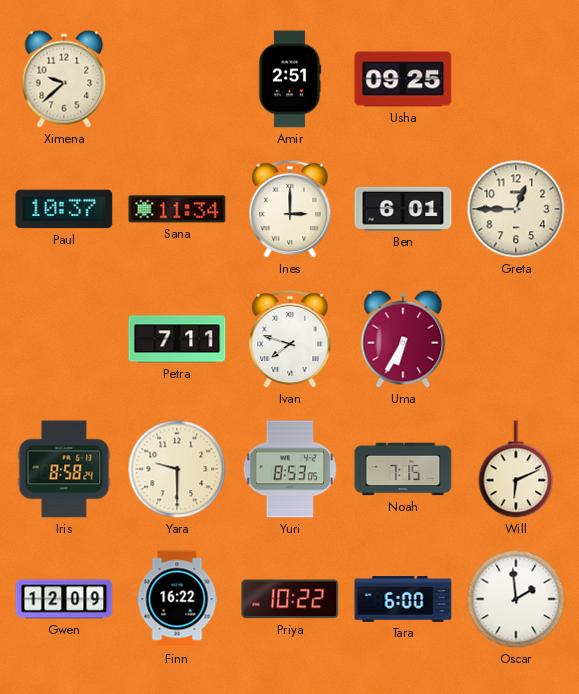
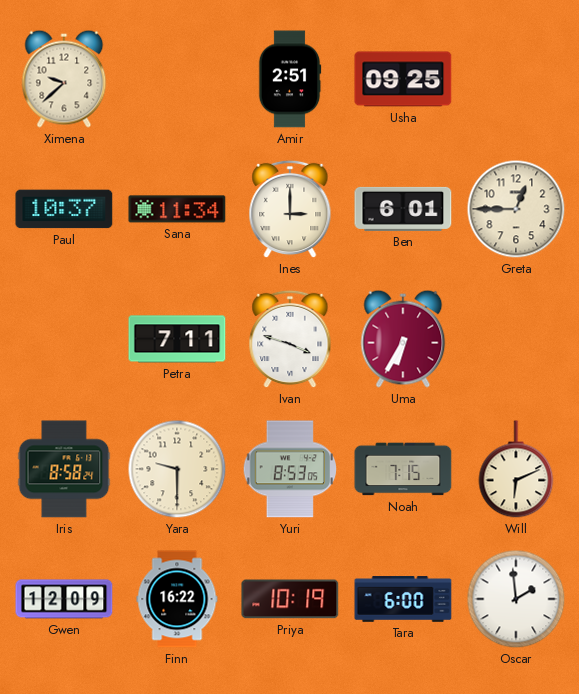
Ivan: 7:48 -> 3:48 (290, 339)
Priya: 10:22 -> 10:19 (290, 599)
